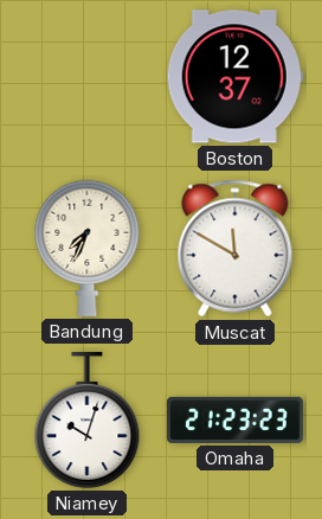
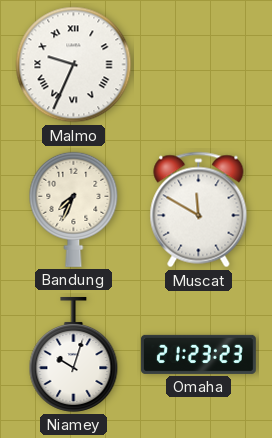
Malmo: none -> 9:34 (74, 65)
Boston: 12:37 -> none (234, 77)
